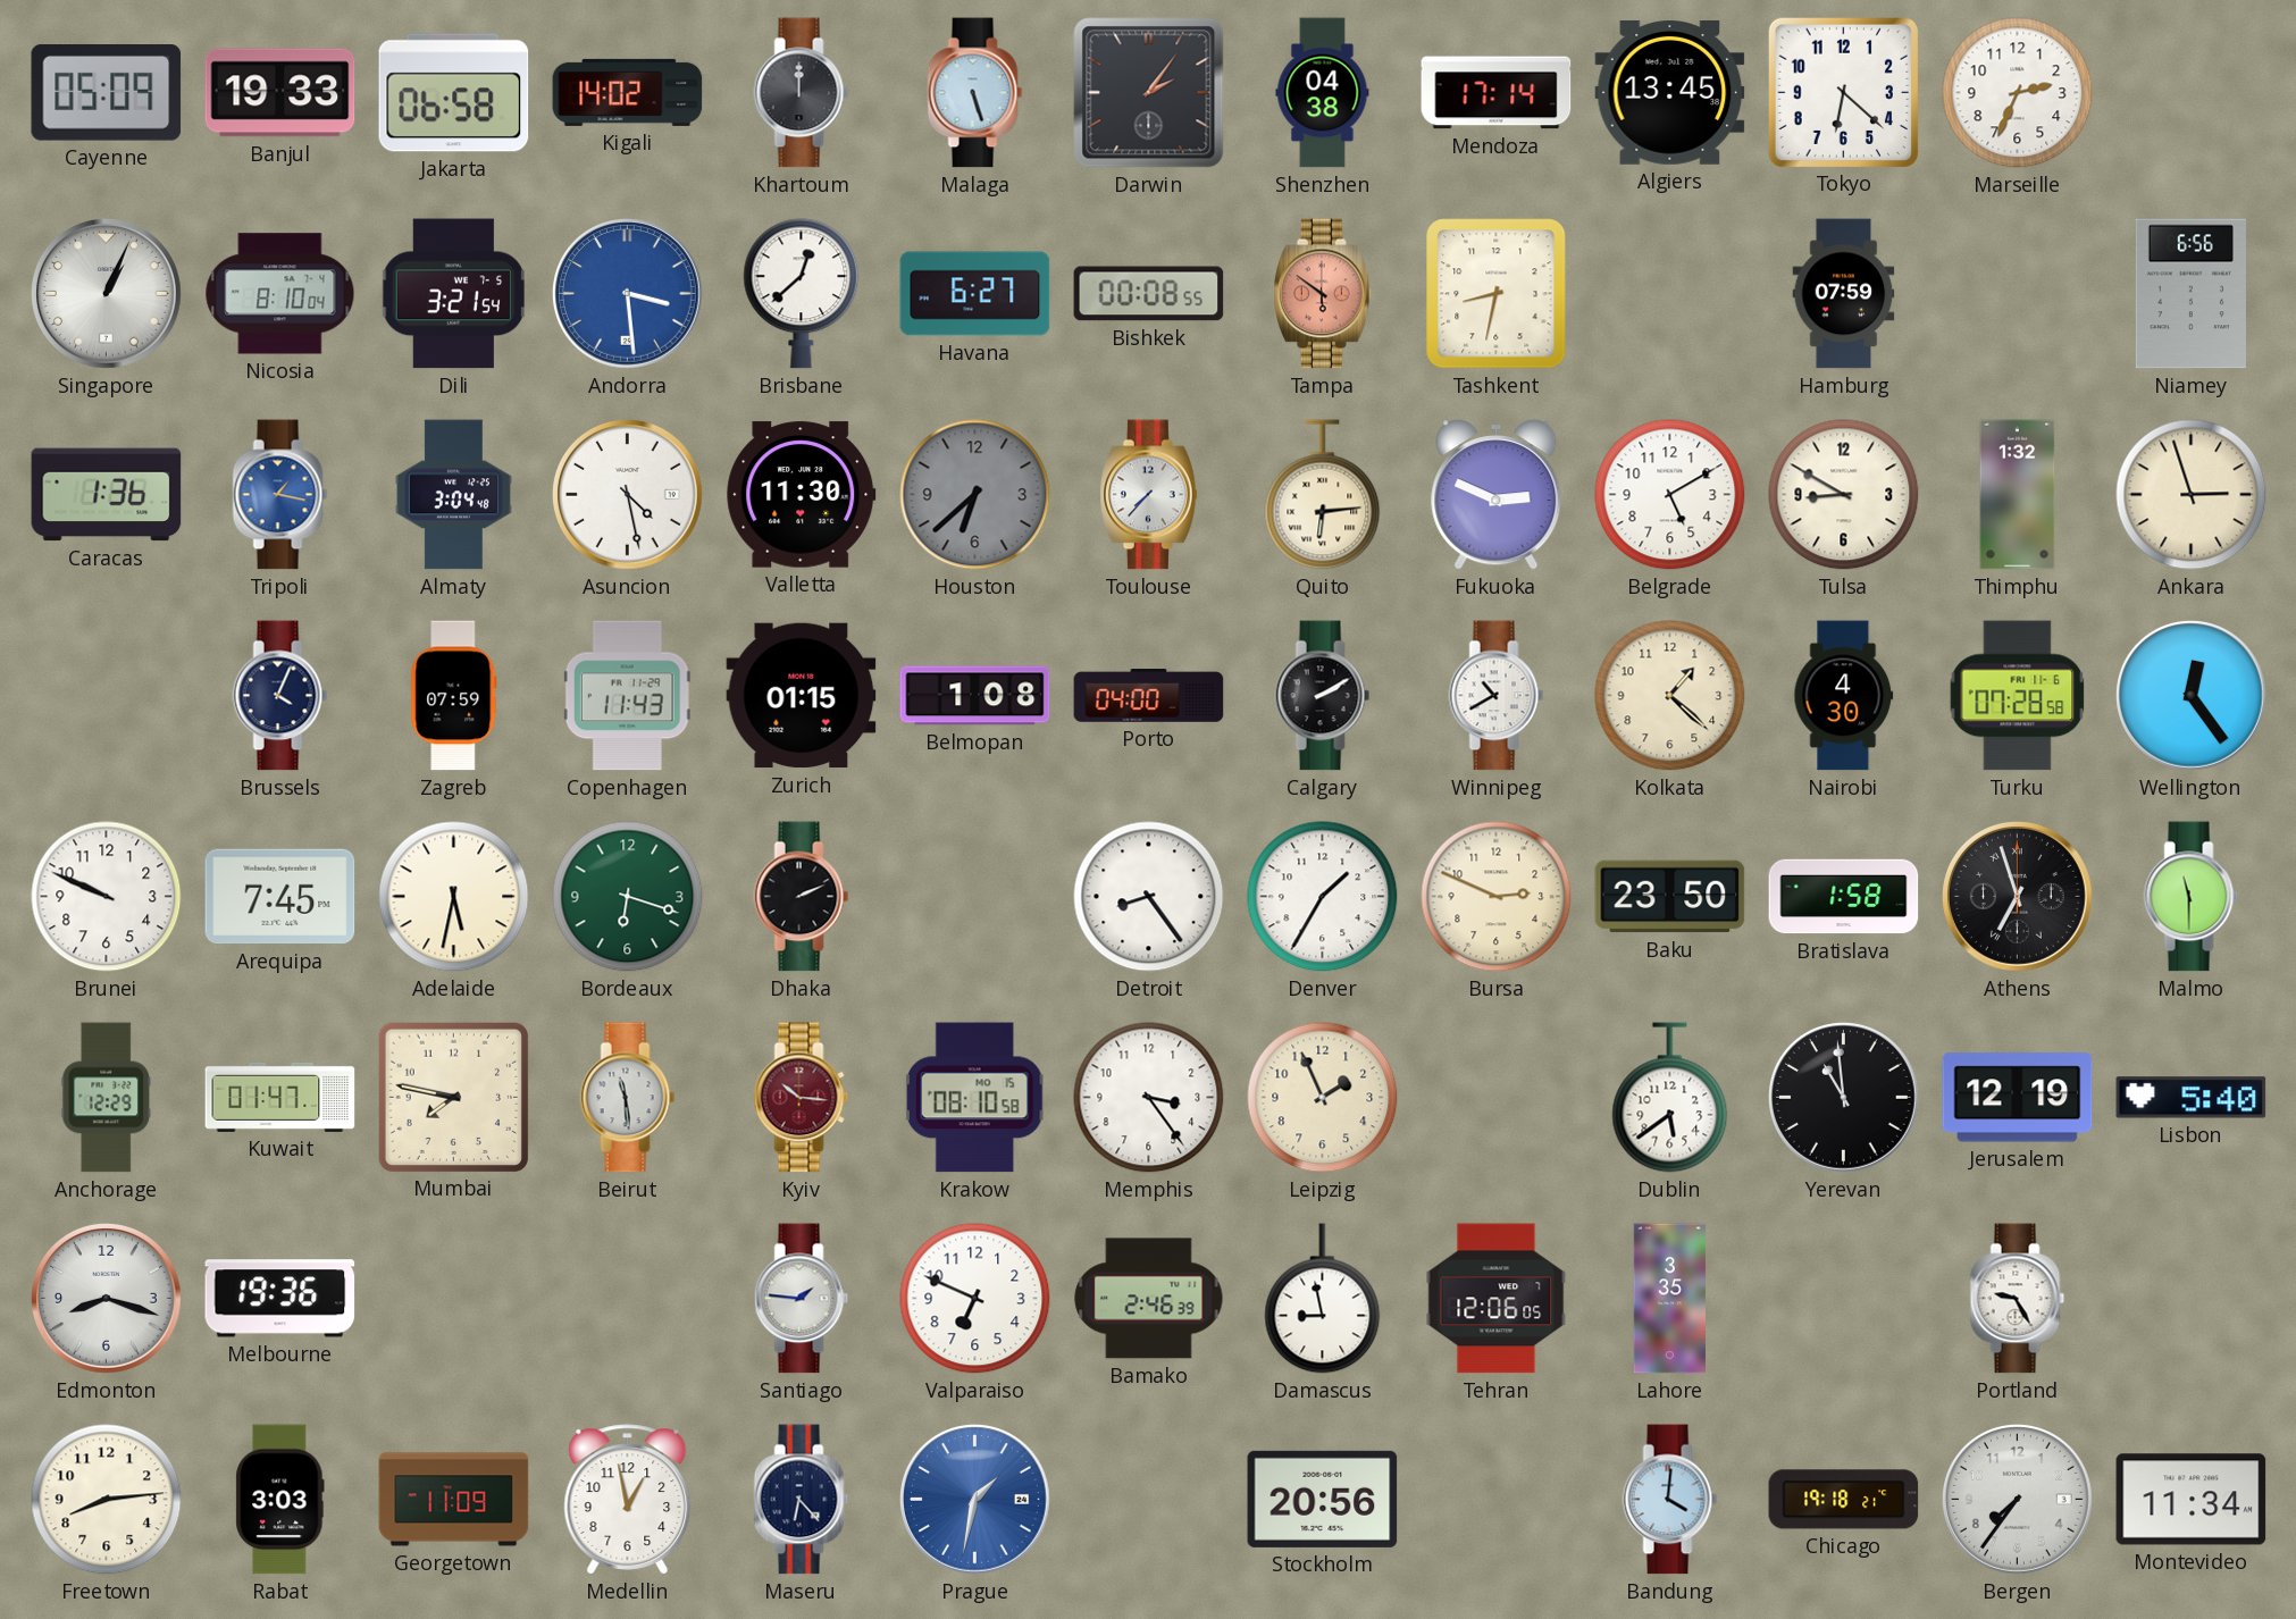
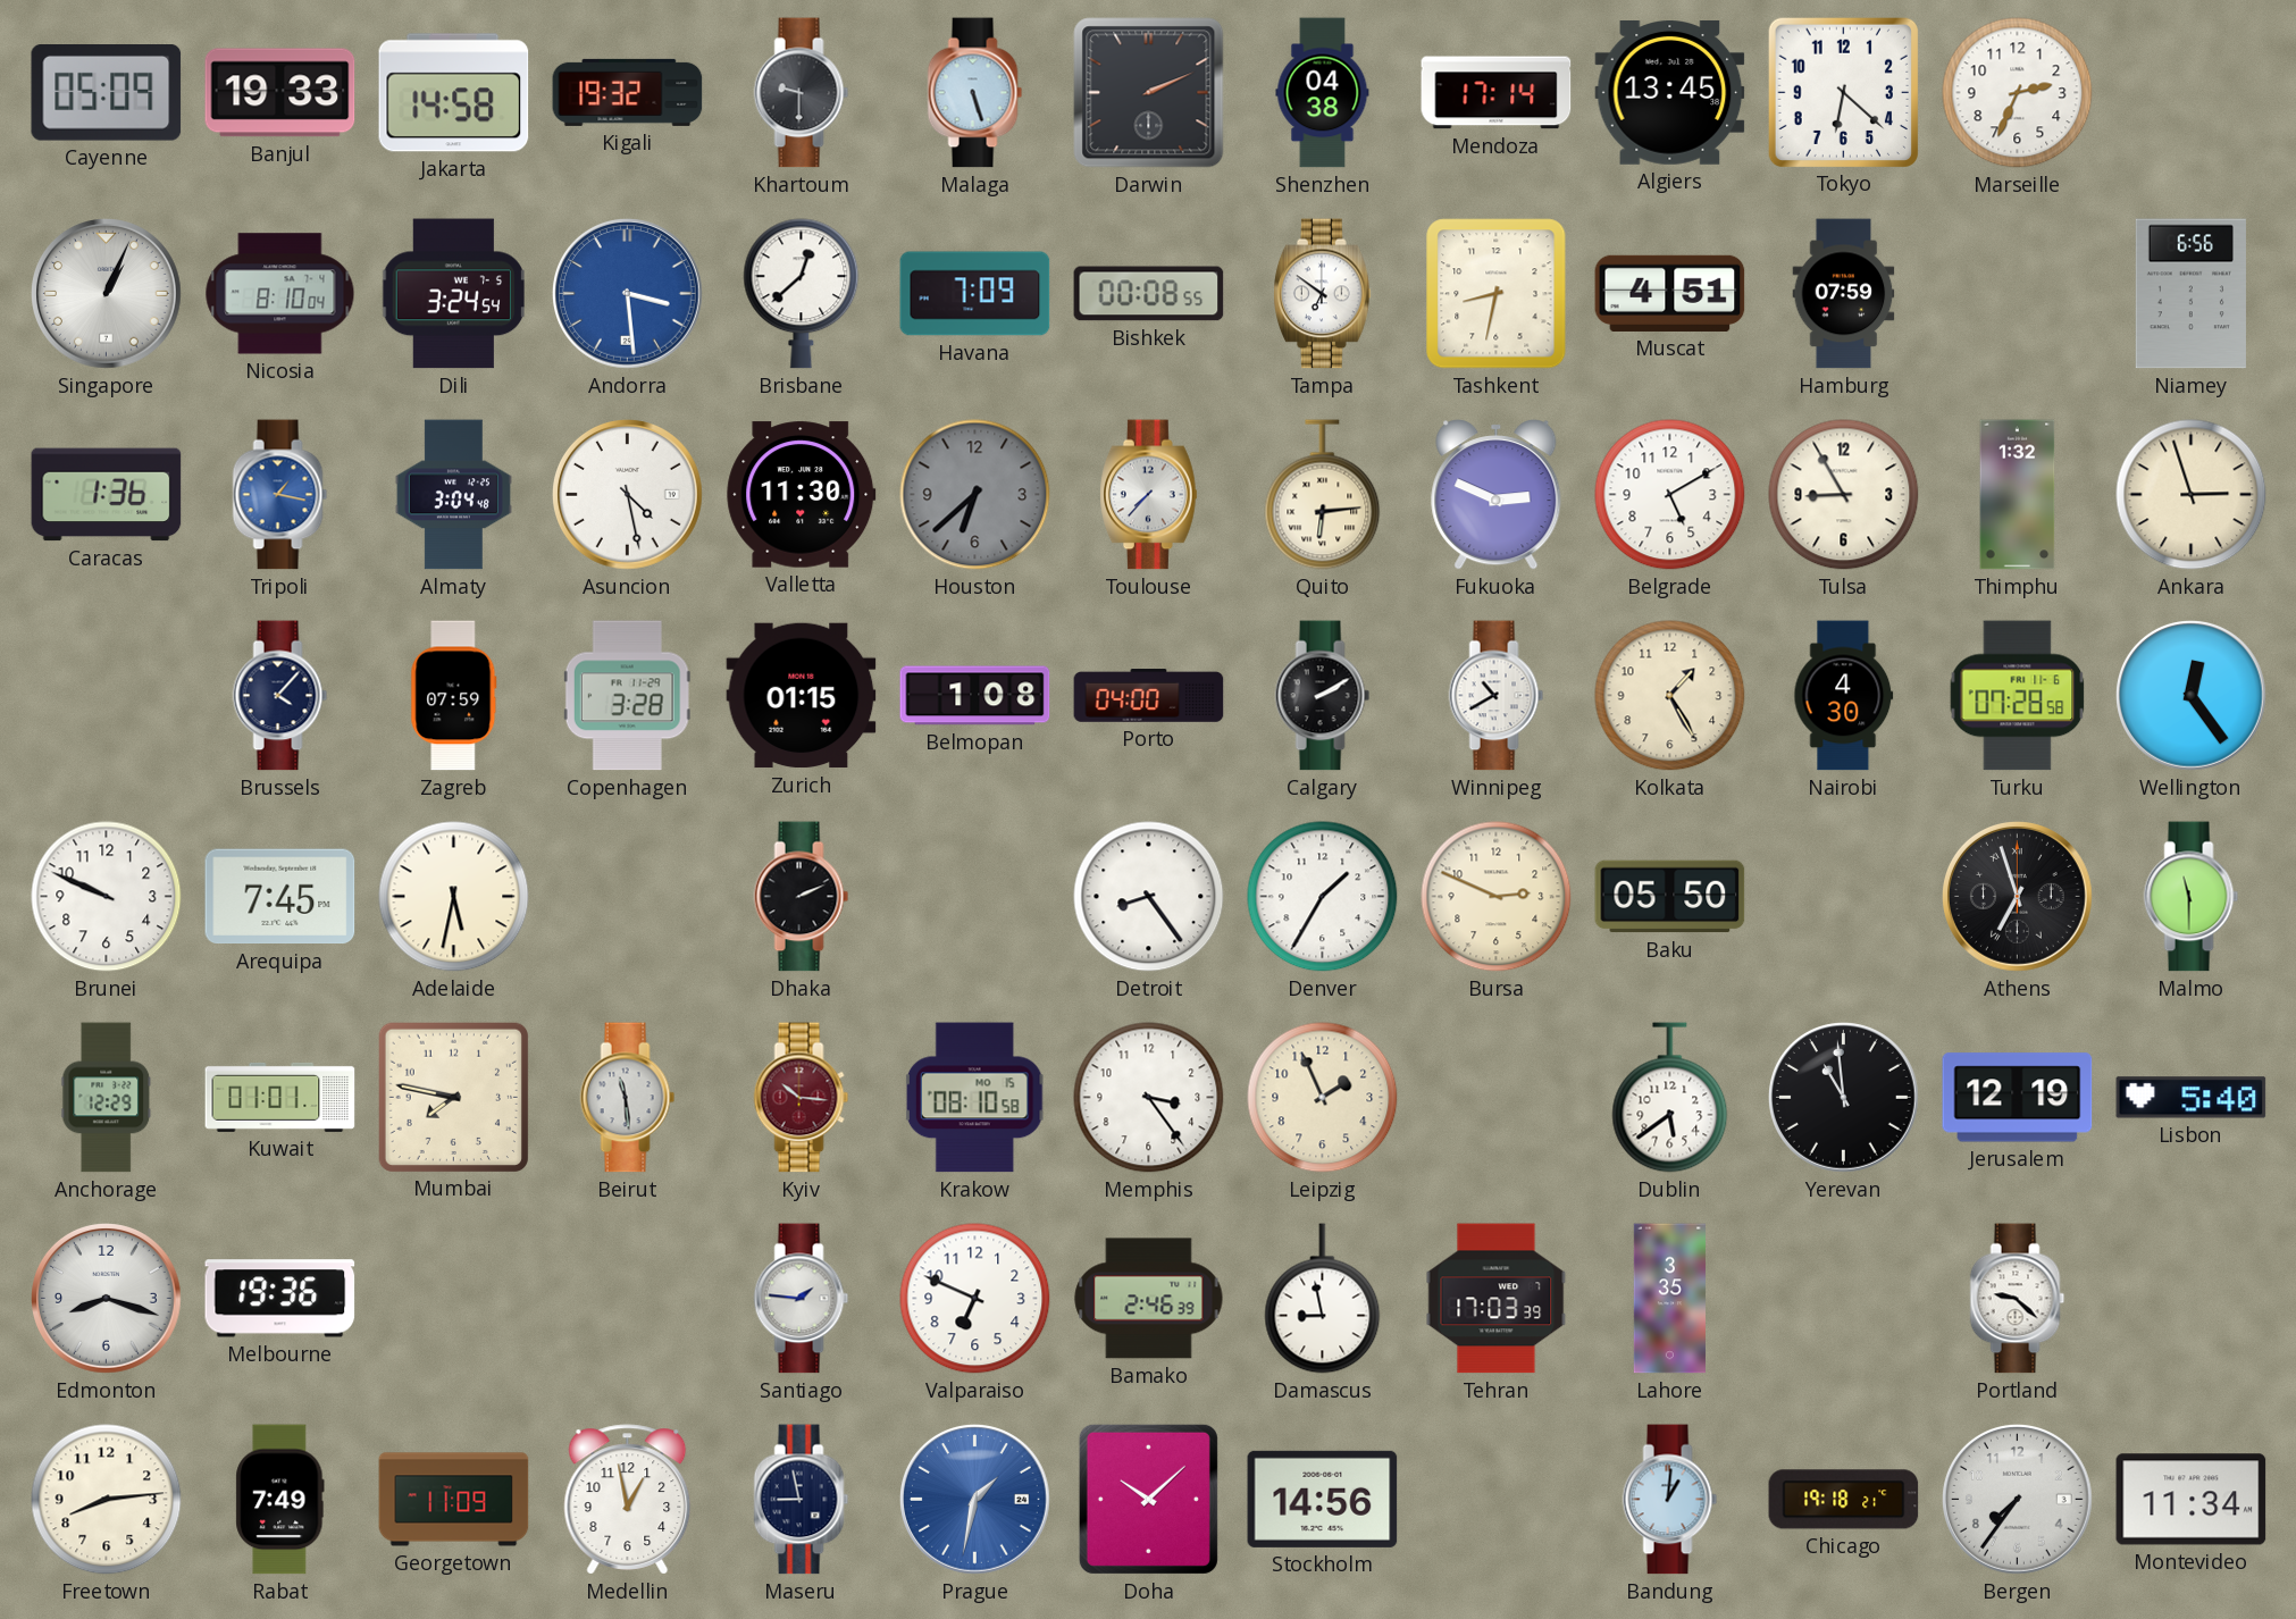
Jakarta: 06:58 -> 14:58 (454, 93)
Kigali: 14:02 -> 19:32 (628, 92)
Khartoum: 12:00 -> 9:30 (802, 93)
Darwin: 2:06 -> 2:11 (1149, 93)
Dili: 3:21 -> 3:24 (453, 294)
Havana: 6:27 -> 7:09 (975, 294)
Tampa: 5:51 -> 6:51 (1323, 294)
Tampa dial: salmon -> white (1323, 294)
Muscat: none -> 4:51 (1670, 293)
Tulsa: 8:50 -> 8:55 (1844, 495)
Brussels: 4:04 -> 4:07 (280, 696)
Copenhagen: 11:43 -> 3:28 (627, 696)
Kolkata: 1:22 -> 1:25 (1670, 696)
Bordeaux: 6:18 -> none (628, 897)
Baku: 23:50 -> 05:50 (1670, 897)
Bratislava: 1:58 -> none (1844, 897)
Kuwait: 01:47 -> 01:01 (280, 1097)
Tehran: 12:06 -> 17:03 (1497, 1299)
Portland: 9:25 -> 9:22 (2018, 1299)
Rabat: 3:03 -> 7:49 (280, 1500)
Maseru: 6:23 -> 8:58 (802, 1500)
Doha: none -> 10:08 (1148, 1499)
Stockholm: 20:56 -> 14:56 (1323, 1499)
Bandung: 4:01 -> 1:01 (1670, 1500)
